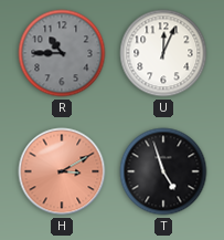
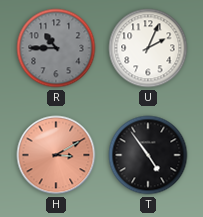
U: 12:04 -> 2:04 (148, 48)
T: 4:57 -> 4:54 (148, 155)
